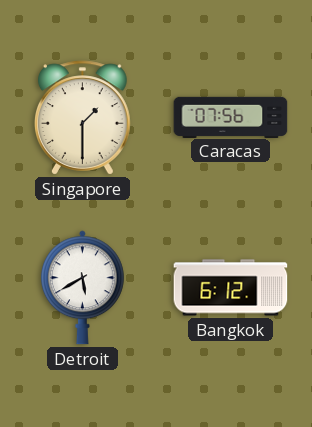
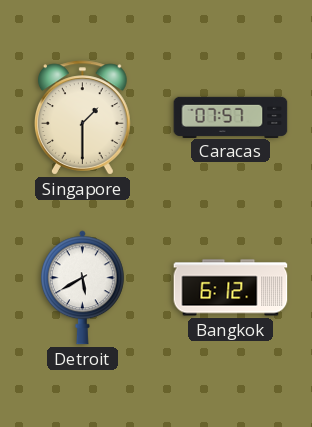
Caracas: 07:56 -> 07:57 (231, 117)
